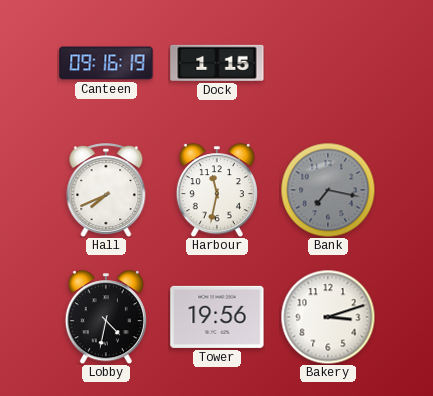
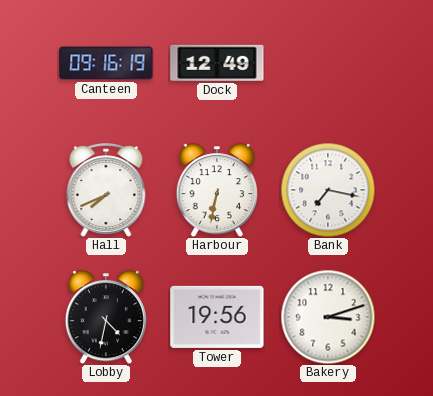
Dock: 1:15 -> 12:49 (217, 63)
Harbour: 11:32 -> 6:32 (217, 190)
Bank dial: grey -> white (328, 190)
